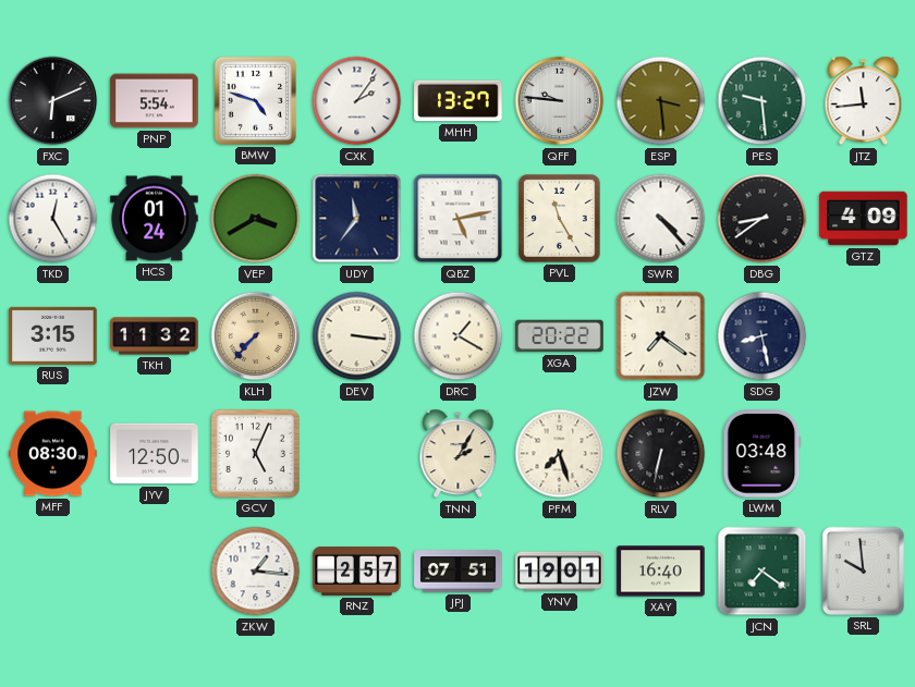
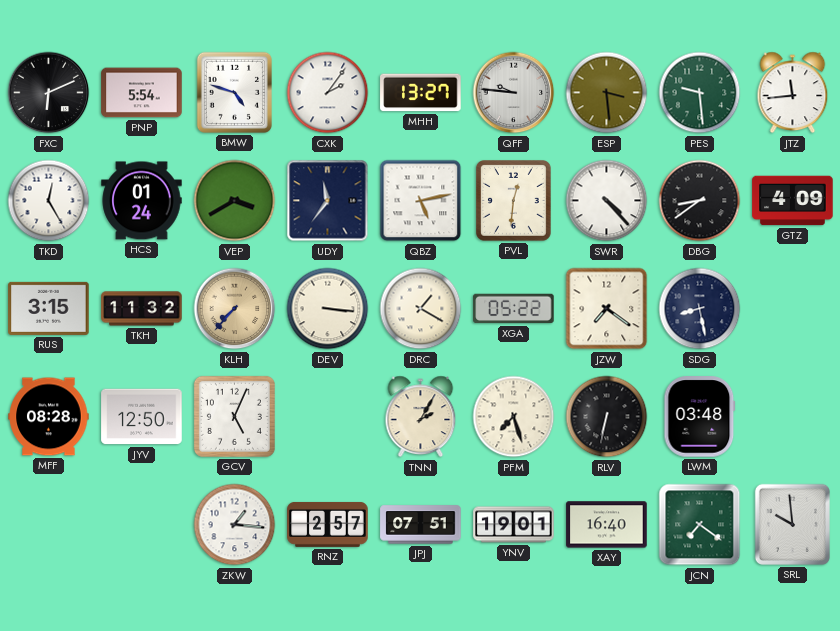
PVL: 11:25 -> 12:31 (514, 201)
XGA: 20:22 -> 05:22 (514, 309)
MFF: 08:30 -> 08:28 (49, 417)
